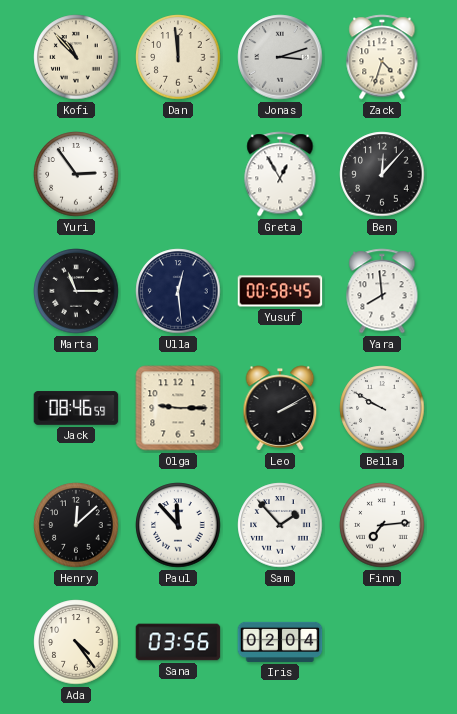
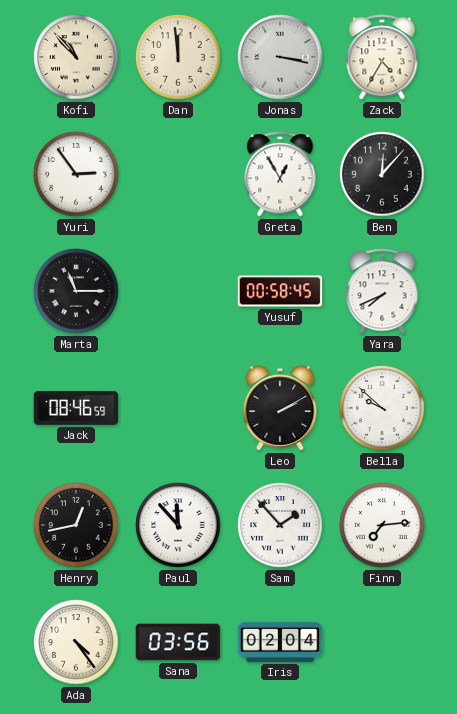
Jonas: 3:12 -> 3:17 (280, 57)
Zack: 4:33 -> 4:35 (382, 57)
Ulla: 12:29 -> none (178, 291)
Yara: 7:59 -> 7:41 (382, 291)
Olga: 9:15 -> none (178, 408)
Bella: 9:50 -> 9:52 (382, 408)
Henry: 12:08 -> 12:43 (76, 525)
